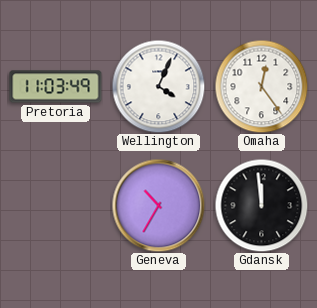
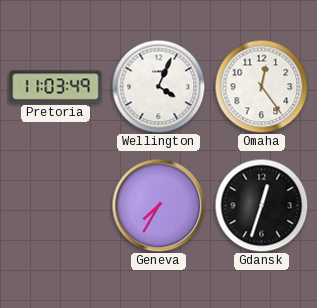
Geneva: 10:35 -> 7:35 (158, 205)
Gdansk: 11:59 -> 12:33 (261, 205)
